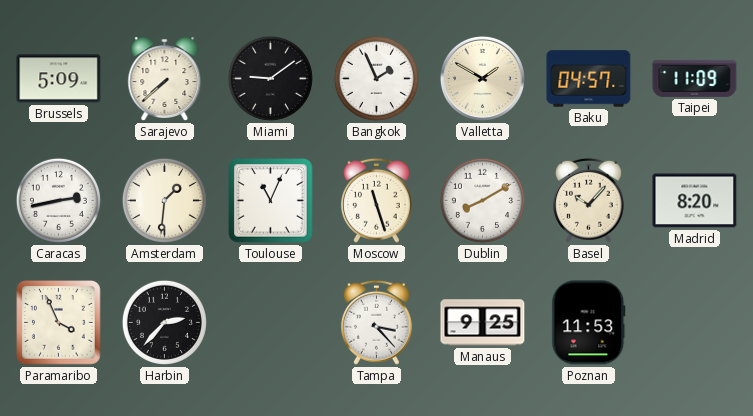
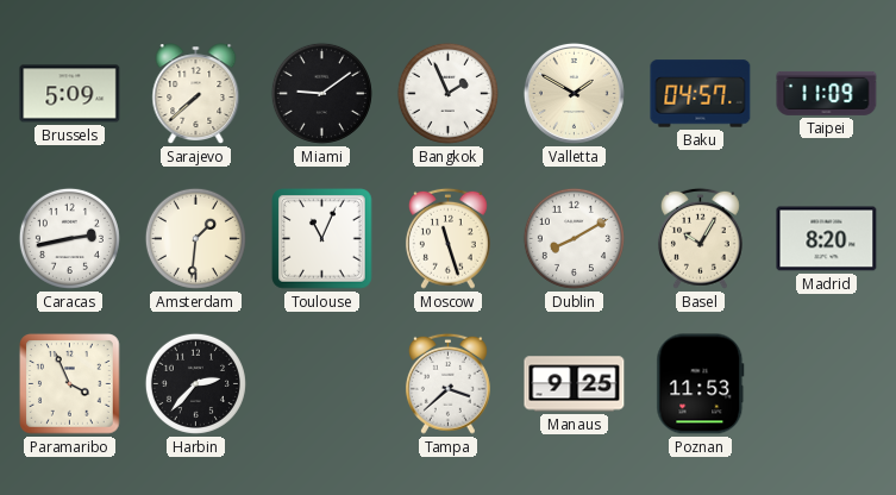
Basel: 10:07 -> 10:05 (700, 238)
Tampa: 3:23 -> 3:38 (447, 383)
